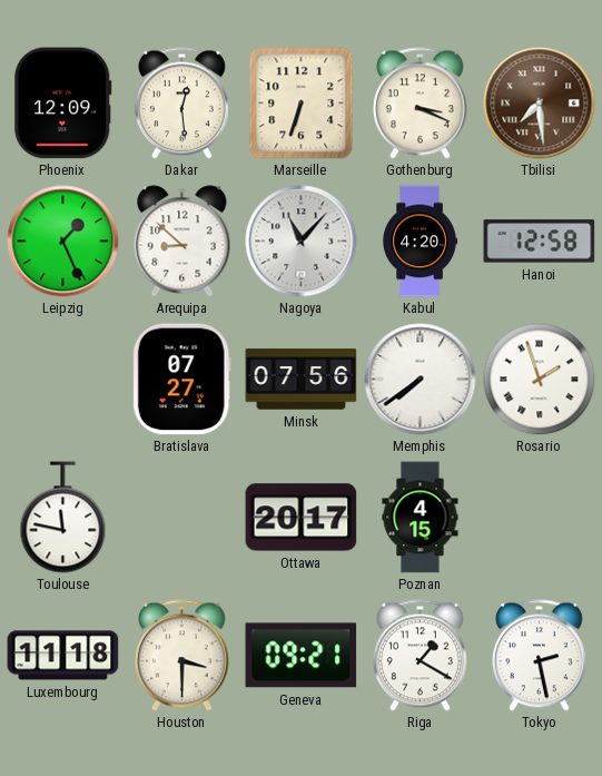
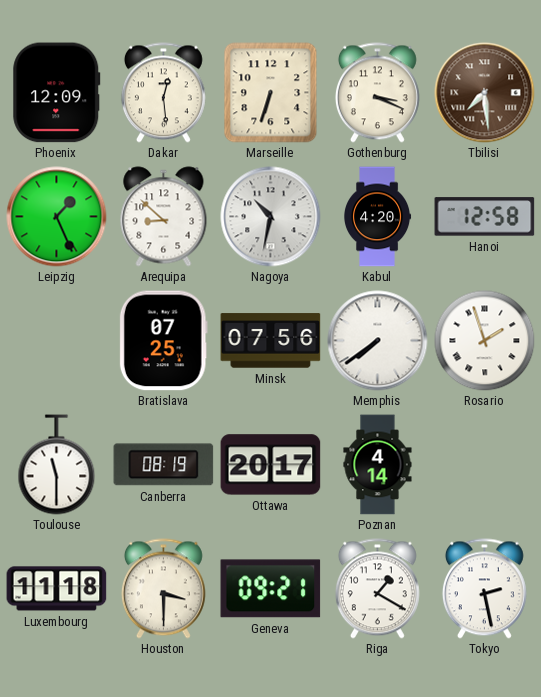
Nagoya: 11:07 -> 10:32 (271, 217)
Bratislava: 07:27 -> 07:25 (163, 341)
Toulouse: 11:47 -> 11:30 (57, 465)
Canberra: none -> 08:19 (164, 465)
Poznan: 4:15 -> 4:14 (378, 465)
